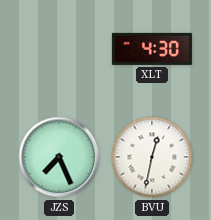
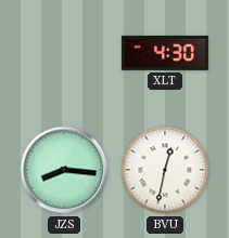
JZS: 7:26 -> 8:16 (64, 170)
